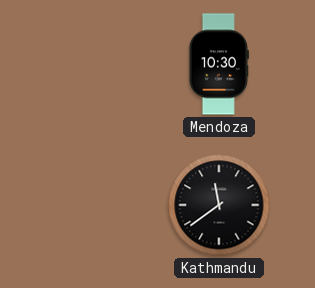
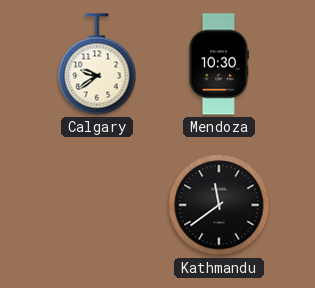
Calgary: none -> 9:39 (97, 64)
